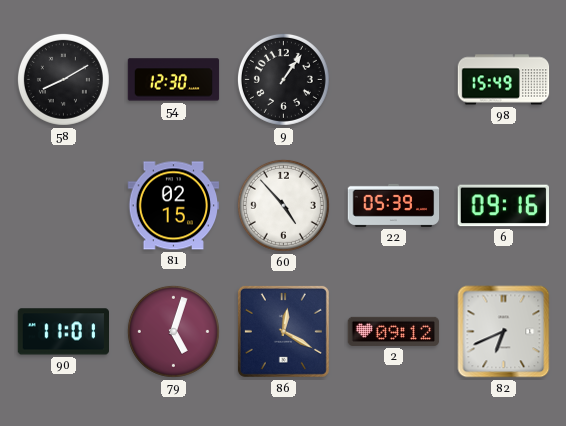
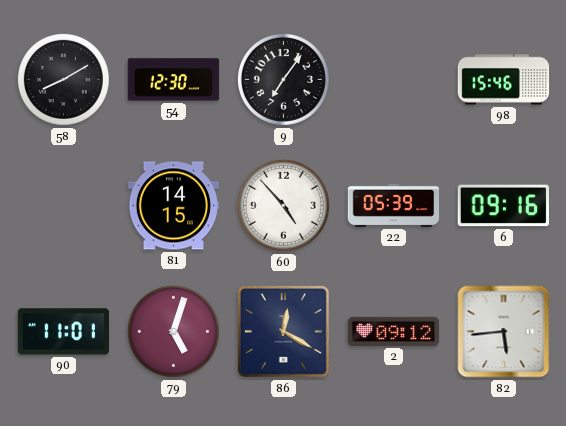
9: 1:06 -> 7:06 (283, 79)
98: 15:49 -> 15:46 (504, 80)
81: 02:15 -> 14:15 (174, 206)
82: 6:41 -> 5:44 (504, 332)
